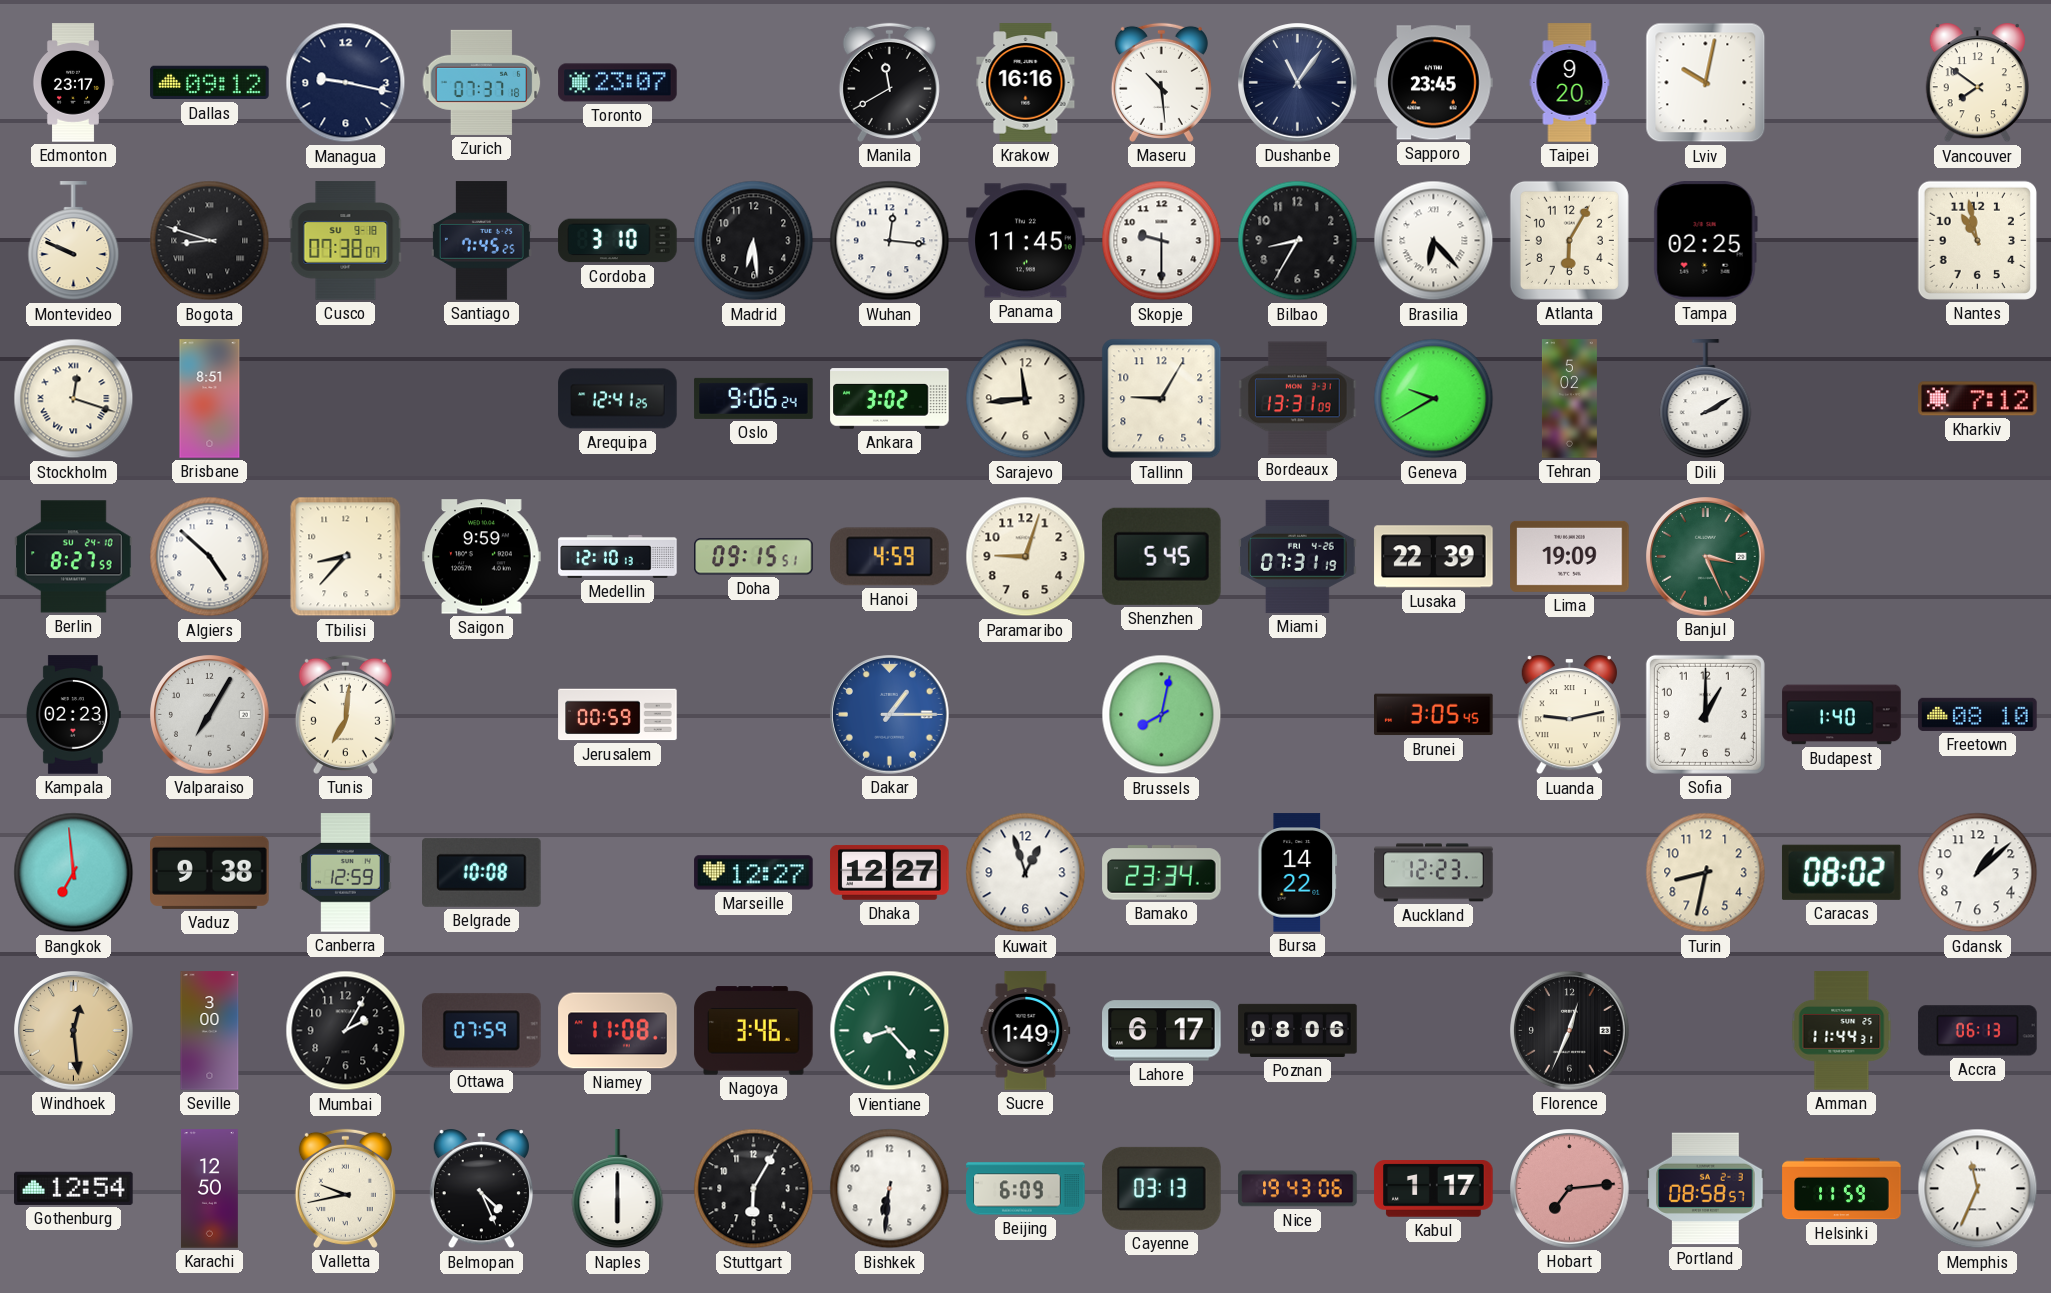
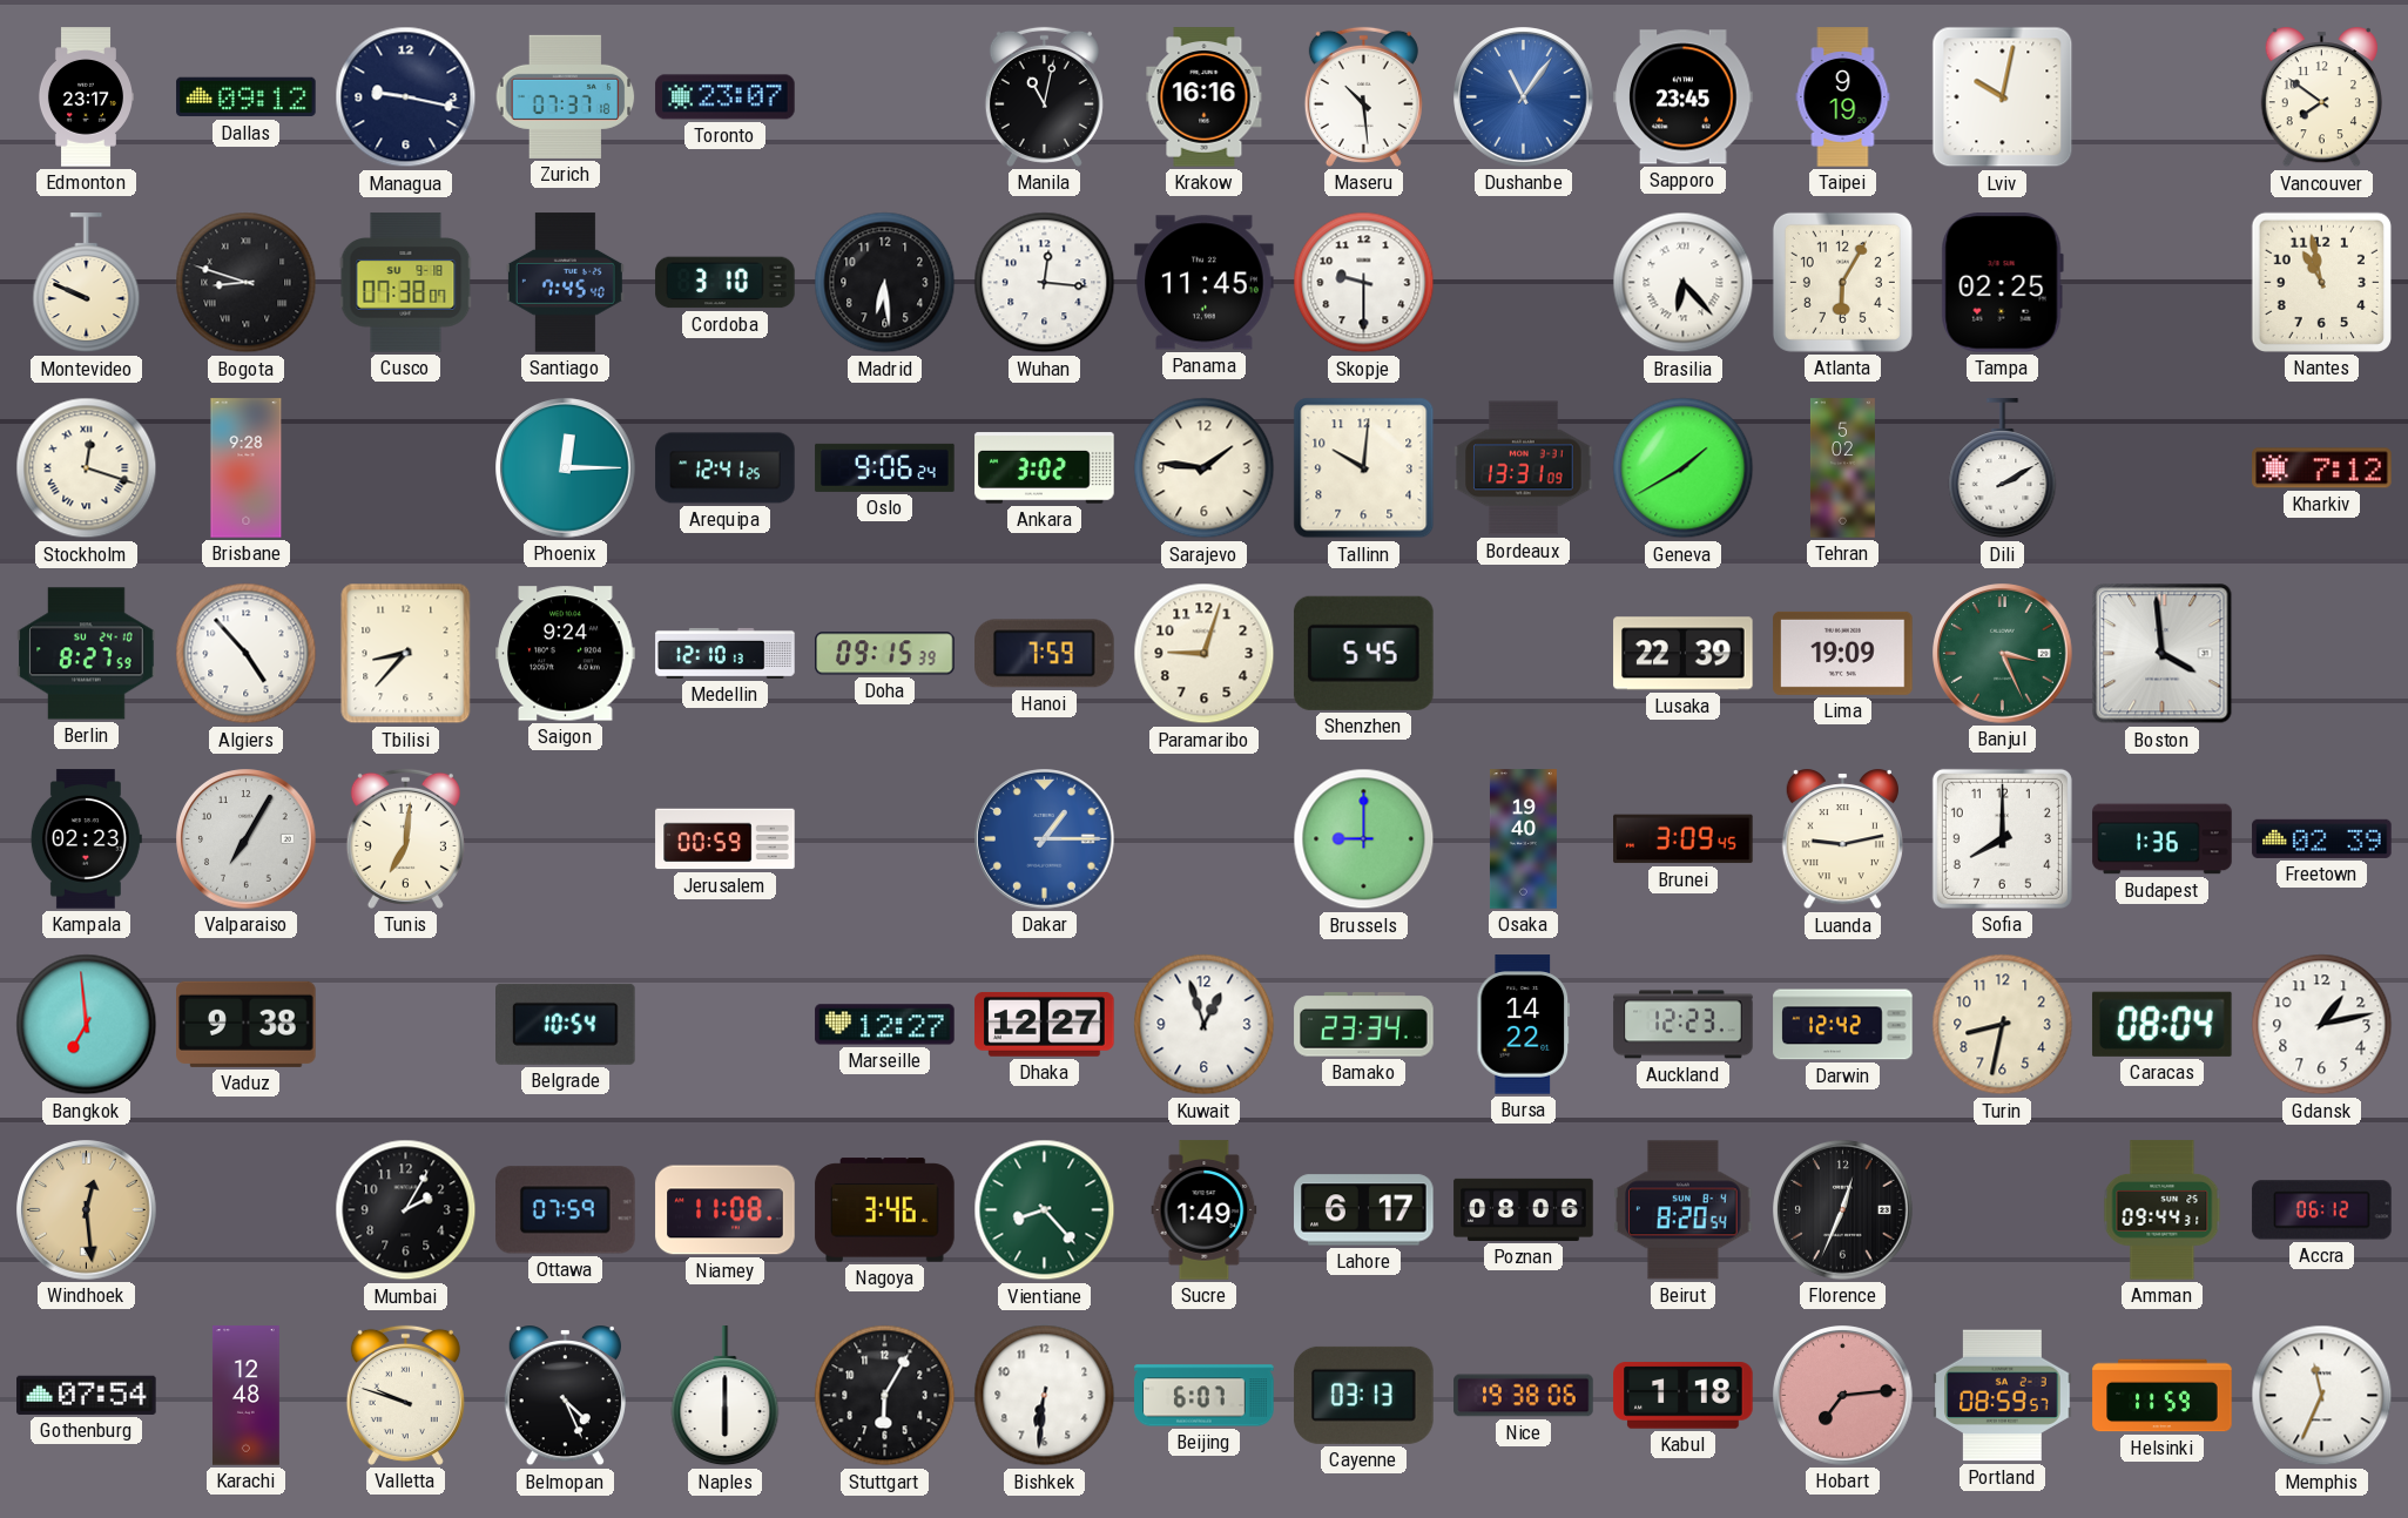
Manila: 11:40 -> 11:02 (1044, 96)
Dushanbe dial: navy -> blue (1524, 97)
Taipei: 9:20 -> 9:19 (1843, 97)
Santiago: 7:45:25 -> 7:45:40 (565, 283)
Bilbao: 8:35 -> none (1298, 241)
Brisbane: 8:51 -> 9:28 (247, 468)
Phoenix: none -> 12:15 (566, 468)
Sarajevo: 11:44 -> 1:46 (1205, 468)
Tallinn: 9:05 -> 10:01 (1364, 468)
Geneva: 9:40 -> 1:40 (1684, 468)
Algiers: 4:52 -> 4:53 (247, 654)
Saigon: 9:59 -> 9:24 (566, 654)
Doha: 09:15:51 -> 09:15:39 (885, 654)
Hanoi: 4:59 -> 7:59 (1045, 654)
Miami: 07:31 -> none (1298, 556)
Boston: none -> 3:59 (2163, 654)
Brussels: 8:02 -> 9:00 (1364, 839)
Osaka: none -> 19:40 (1523, 839)
Brunei: 3:05 -> 3:09 (1684, 839)
Sofia: 1:00 -> 8:00 (2002, 838)
Budapest: 1:40 -> 1:36 (2163, 839)
Freetown: 08:10 -> 02:39 (2322, 838)
Canberra: 12:59 -> none (346, 873)
Belgrade: 10:08 -> 10:54 (566, 1024)
Darwin: none -> 12:42 (1843, 1025)
Caracas: 08:02 -> 08:04 (2161, 1024)
Gdansk: 1:08 -> 1:13 (2322, 1025)
Seville: 3:00 -> none (210, 1031)
Beirut: none -> 8:20 (1684, 1210)
Amman: 11:44 -> 09:44 (2163, 1210)
Accra: 06:13 -> 06:12 (2322, 1210)
Gothenburg: 12:54 -> 07:54 (87, 1395)
Karachi: 12:50 -> 12:48 (245, 1396)
Valletta: 9:43 -> 9:48 (405, 1395)
Beijing: 6:09 -> 6:07 (1205, 1396)
Nice: 19:43 -> 19:38 (1524, 1396)
Kabul: 1:17 -> 1:18 (1684, 1396)
Portland: 08:58 -> 08:59 (2003, 1396)
